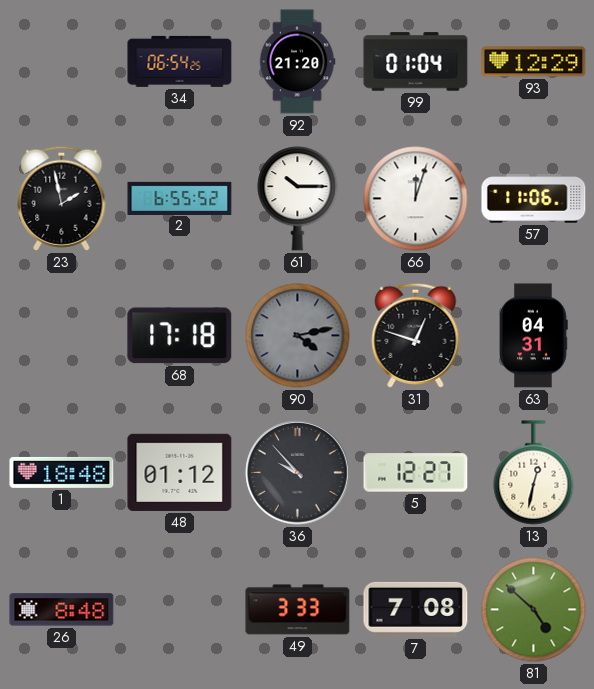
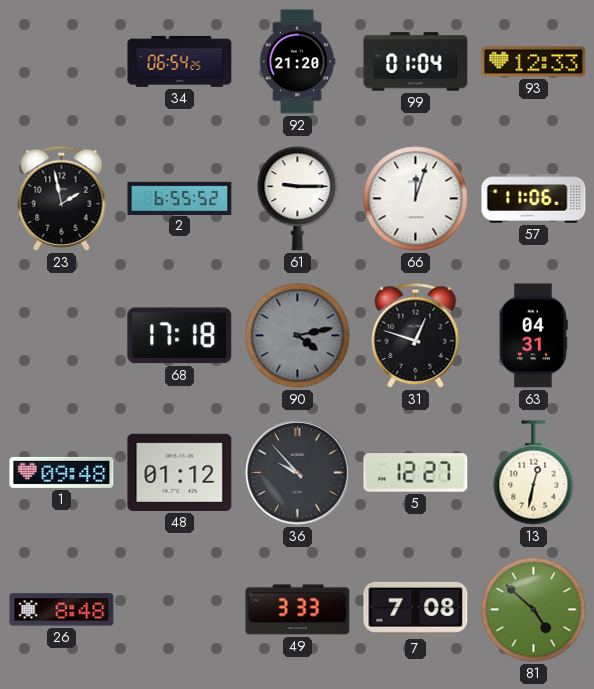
93: 12:29 -> 12:33 (534, 62)
61: 10:15 -> 9:15 (298, 199)
1: 18:48 -> 09:48 (62, 472)
